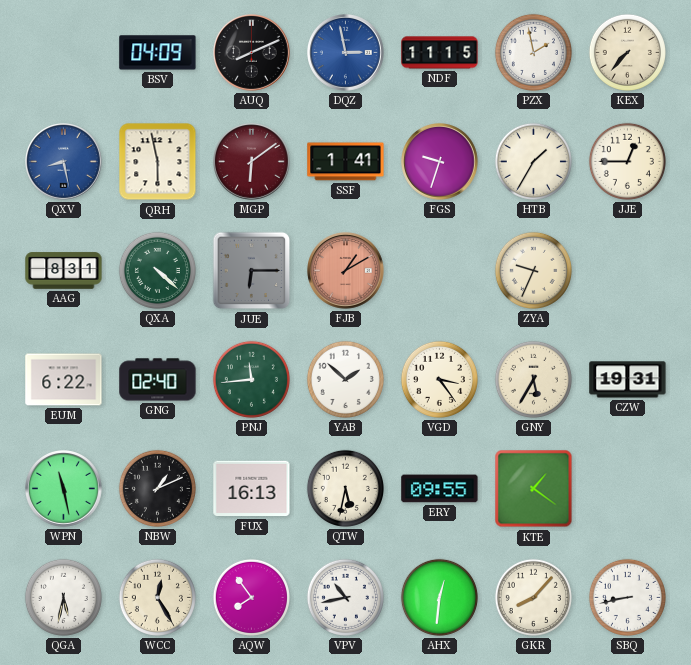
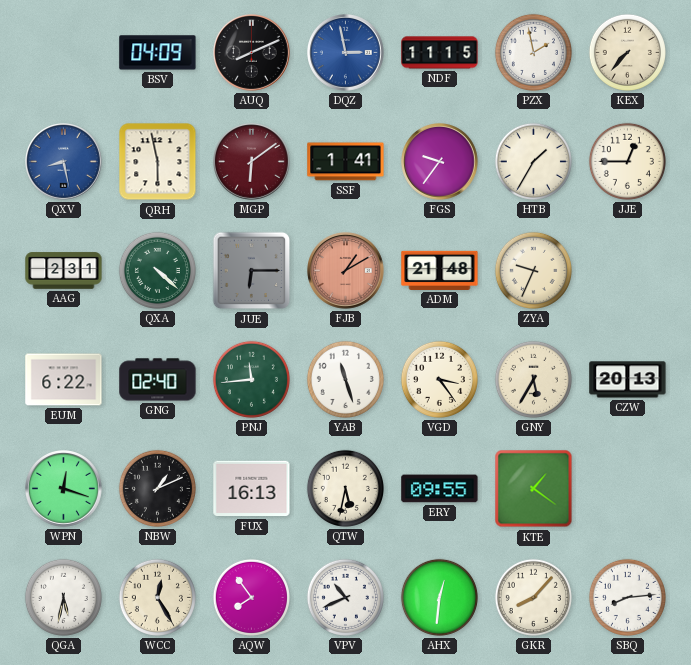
FGS: 9:33 -> 9:36 (440, 162)
AAG: 8:31 -> 2:31 (64, 271)
ADM: none -> 21:48 (440, 270)
YAB: 1:52 -> 11:27 (345, 379)
CZW: 19:31 -> 20:13 (628, 380)
WPN: 11:28 -> 12:18 (64, 489)
VPV: 10:43 -> 10:41 (345, 597)
SBQ: 8:43 -> 8:14 (627, 597)
